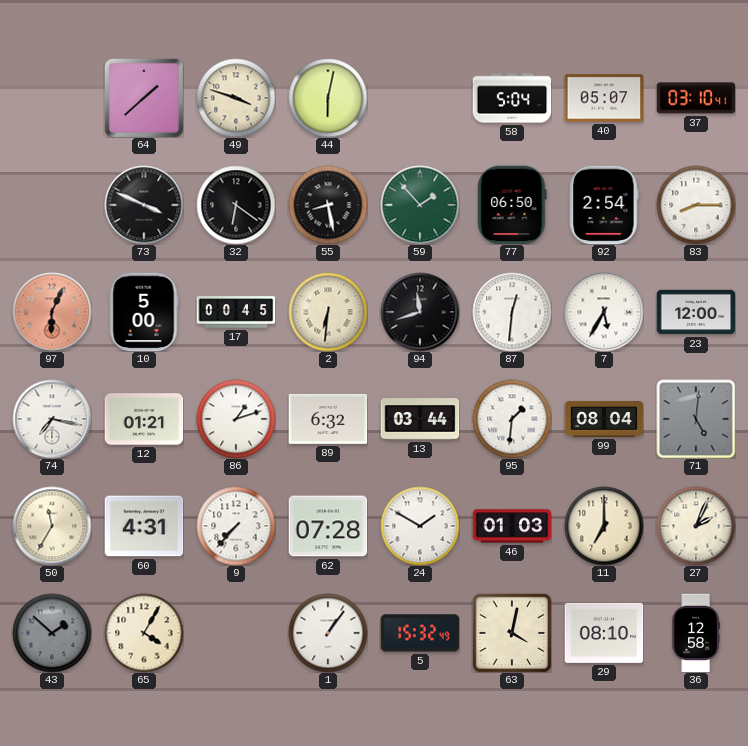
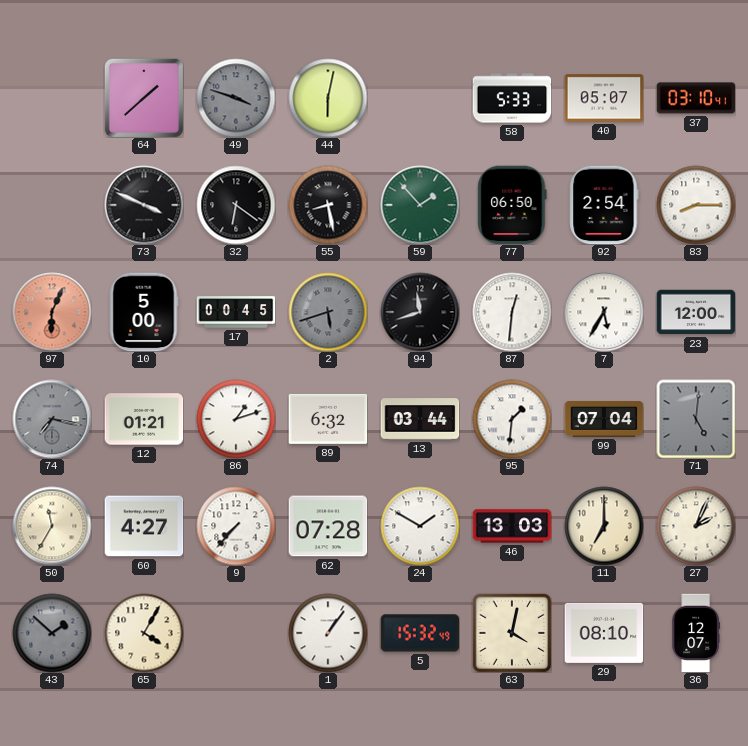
49 dial: cream -> grey (236, 98)
58: 5:04 -> 5:33 (512, 98)
2: 6:31 -> 5:42 (328, 312)
2 dial: cream -> grey (328, 312)
74 dial: white -> grey (52, 419)
99: 08:04 -> 07:04 (604, 420)
60: 4:31 -> 4:27 (144, 526)
46: 01:03 -> 13:03 (512, 526)
36: 12:58 -> 12:07 (695, 633)
